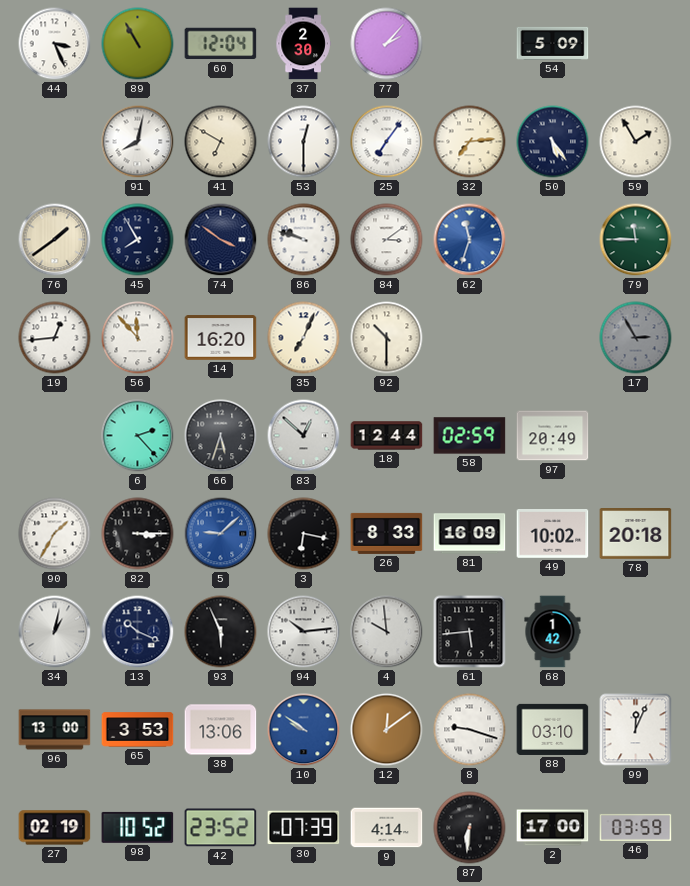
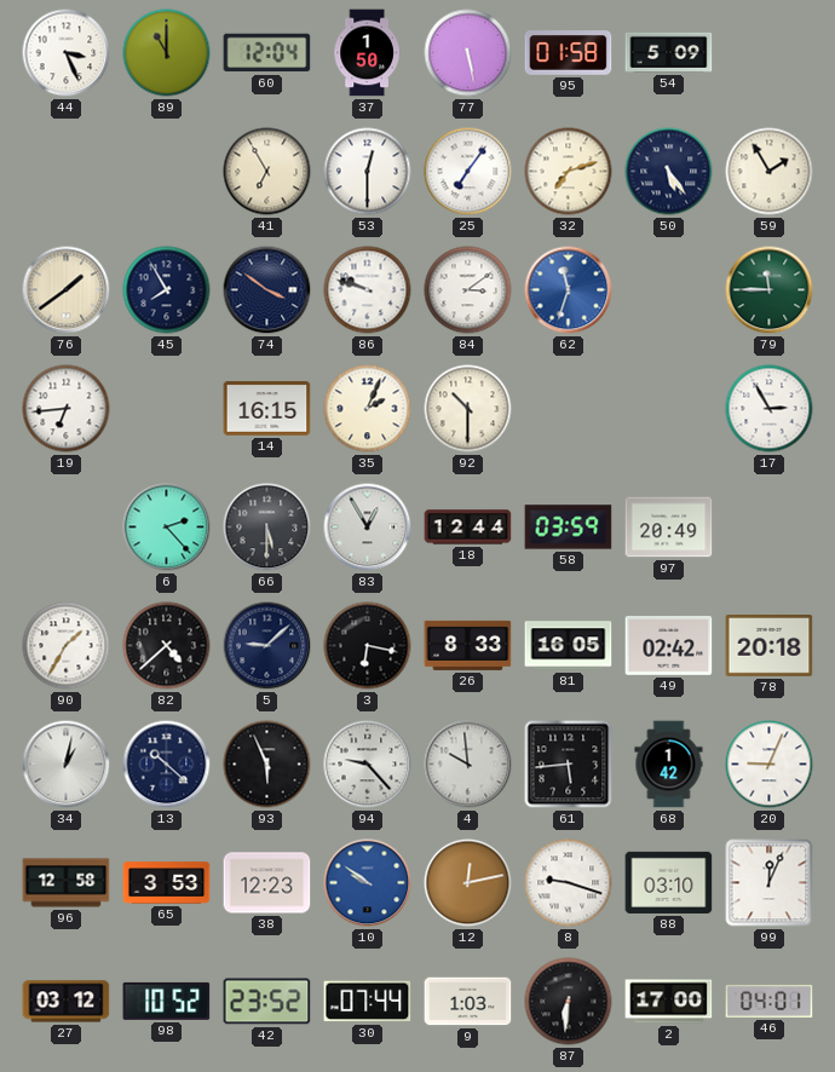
89: 10:55 -> 11:00 (167, 53)
37: 2:30 -> 1:50 (367, 53)
77: 2:07 -> 5:28 (468, 53)
95: none -> 01:58 (569, 53)
91: 8:02 -> none (138, 142)
41: 6:50 -> 6:55 (267, 172)
32: 7:14 -> 7:12 (569, 172)
19: 12:44 -> 6:44 (67, 409)
56: 11:53 -> none (138, 338)
14: 16:20 -> 16:15 (267, 409)
35: 7:04 -> 2:04 (368, 409)
17 dial: grey -> white (770, 409)
66: 5:33 -> 5:30 (267, 528)
83: 12:52 -> 12:55 (368, 528)
58: 02:59 -> 03:59 (569, 528)
82: 3:15 -> 4:38 (167, 646)
5 dial: blue -> navy (267, 646)
81: 16:09 -> 16:05 (569, 646)
49: 10:02 -> 02:42 (669, 646)
13: 10:19 -> 10:22 (167, 765)
94: 10:14 -> 9:23 (368, 765)
20: none -> 9:04 (770, 765)
96: 13:00 -> 12:58 (67, 883)
38: 13:06 -> 12:23 (267, 883)
12: 12:09 -> 12:13 (468, 883)
27: 02:19 -> 03:12 (67, 1002)
30: 07:39 -> 07:44 (368, 1002)
9: 4:14 -> 1:03 (468, 1002)
46: 03:59 -> 04:01 (770, 1001)
